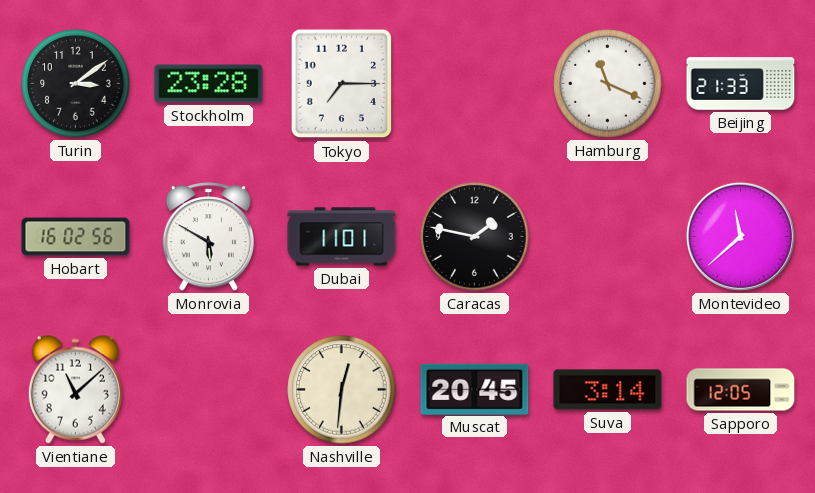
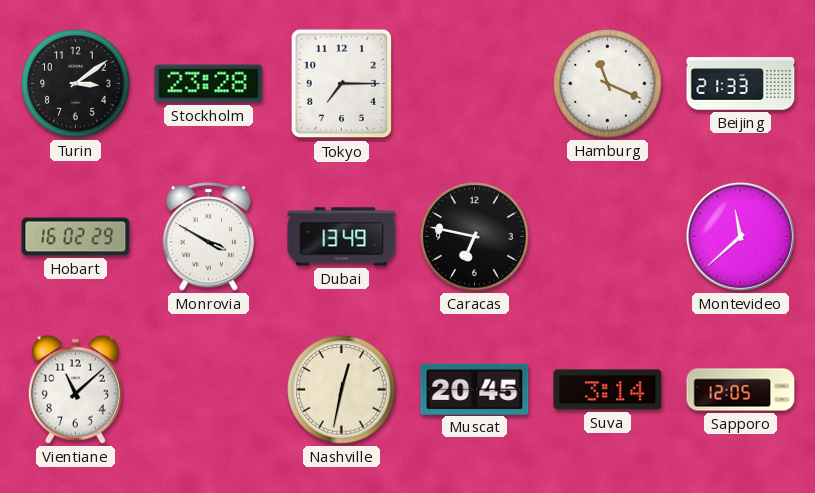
Hobart: 16:02:56 -> 16:02:29 (76, 237)
Monrovia: 5:50 -> 3:50 (208, 237)
Dubai: 11:01 -> 13:49 (342, 237)
Caracas: 1:47 -> 6:47 (475, 237)
Nashville: 12:31 -> 12:32 (342, 390)
